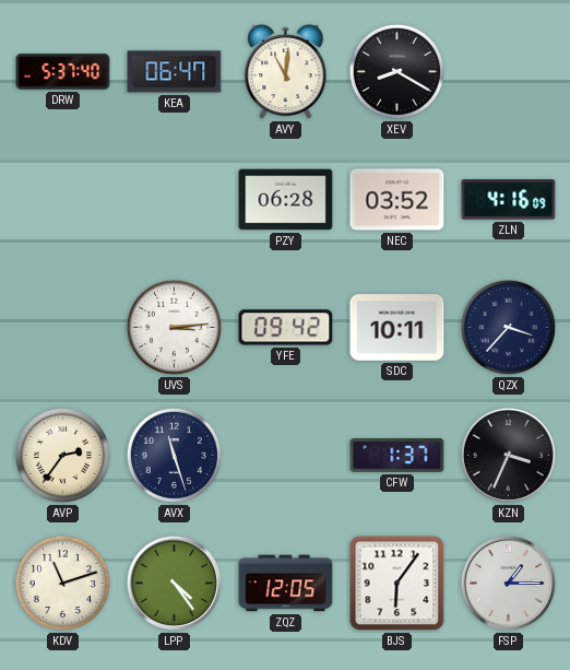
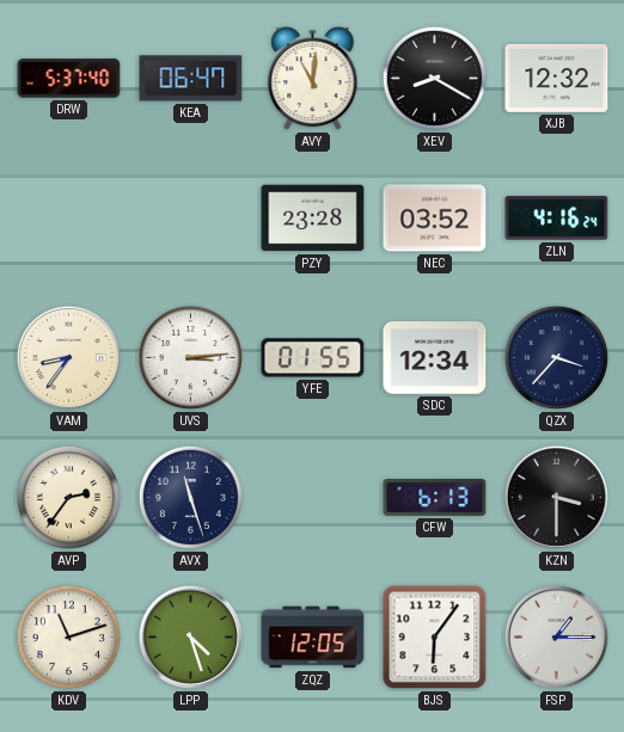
XJB: none -> 12:32 (557, 78)
PZY: 06:28 -> 23:28 (313, 219)
ZLN: 4:16:09 -> 4:16:24 (557, 219)
VAM: none -> 8:36 (68, 357)
YFE: 09:42 -> 01:55 (313, 358)
SDC: 10:11 -> 12:34 (435, 358)
CFW: 1:37 -> 6:13 (435, 498)
KZN: 3:34 -> 3:30 (556, 497)
LPP: 4:24 -> 4:27 (190, 636)
